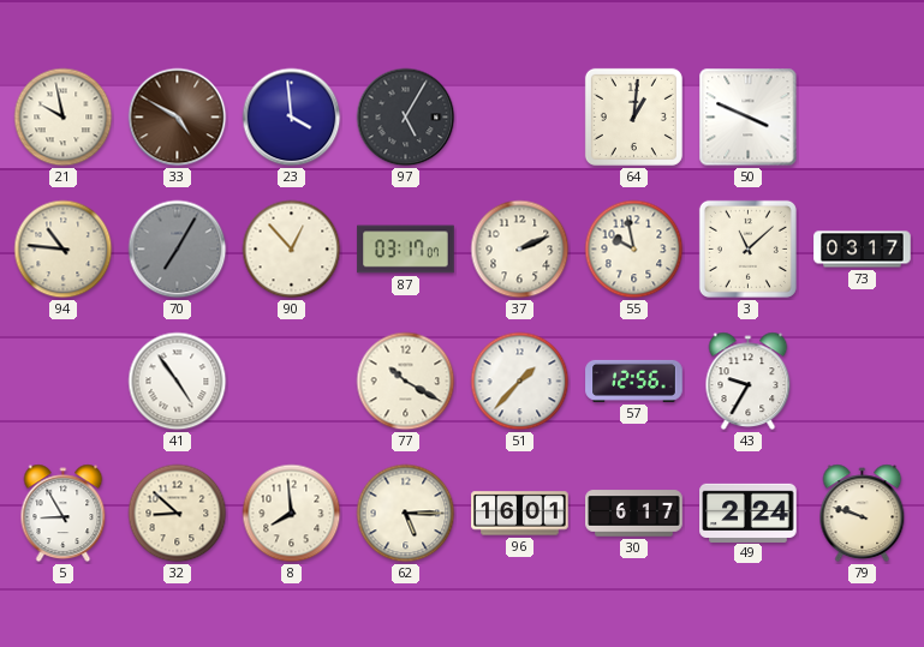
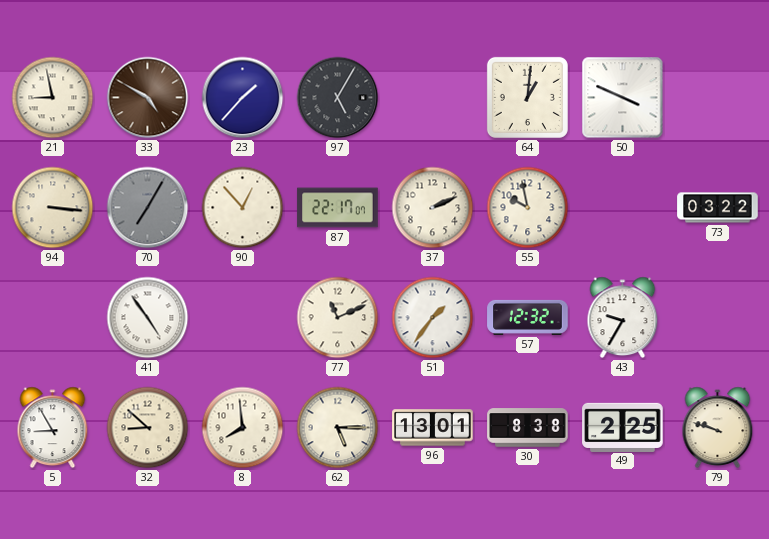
21: 9:58 -> 8:58 (53, 98)
23: 3:59 -> 1:37 (243, 98)
94: 10:46 -> 3:16 (53, 208)
87: 03:17 -> 22:17 (338, 208)
3: 11:08 -> none (747, 248)
73: 03:17 -> 03:22 (718, 208)
77: 10:20 -> 11:11 (338, 318)
51: 1:37 -> 1:36 (433, 318)
57: 12:56 -> 12:32 (528, 317)
96: 16:01 -> 13:01 (433, 428)
30: 6:17 -> 8:38 (528, 428)
49: 2:24 -> 2:25 (623, 427)
